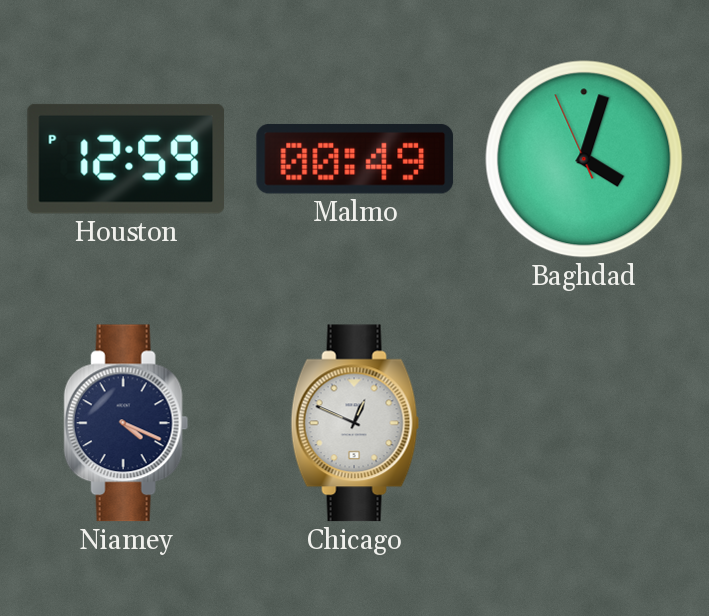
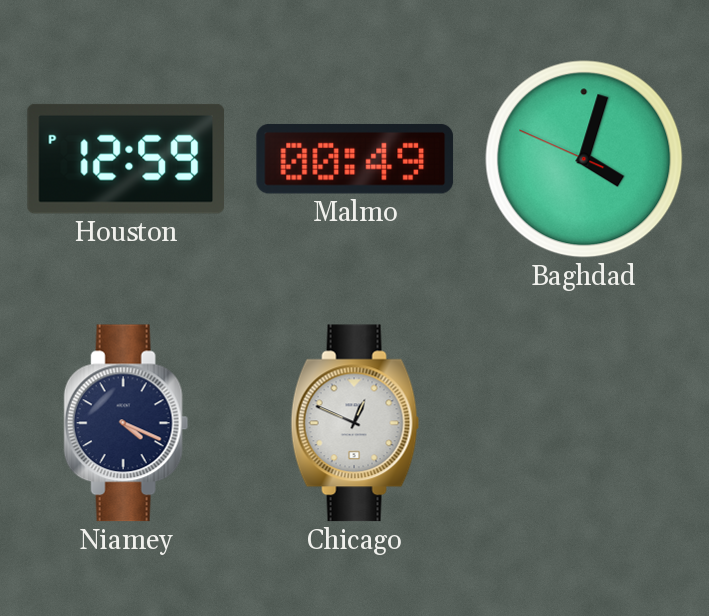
Baghdad: 4:02:56 -> 4:02:49 (584, 159)
